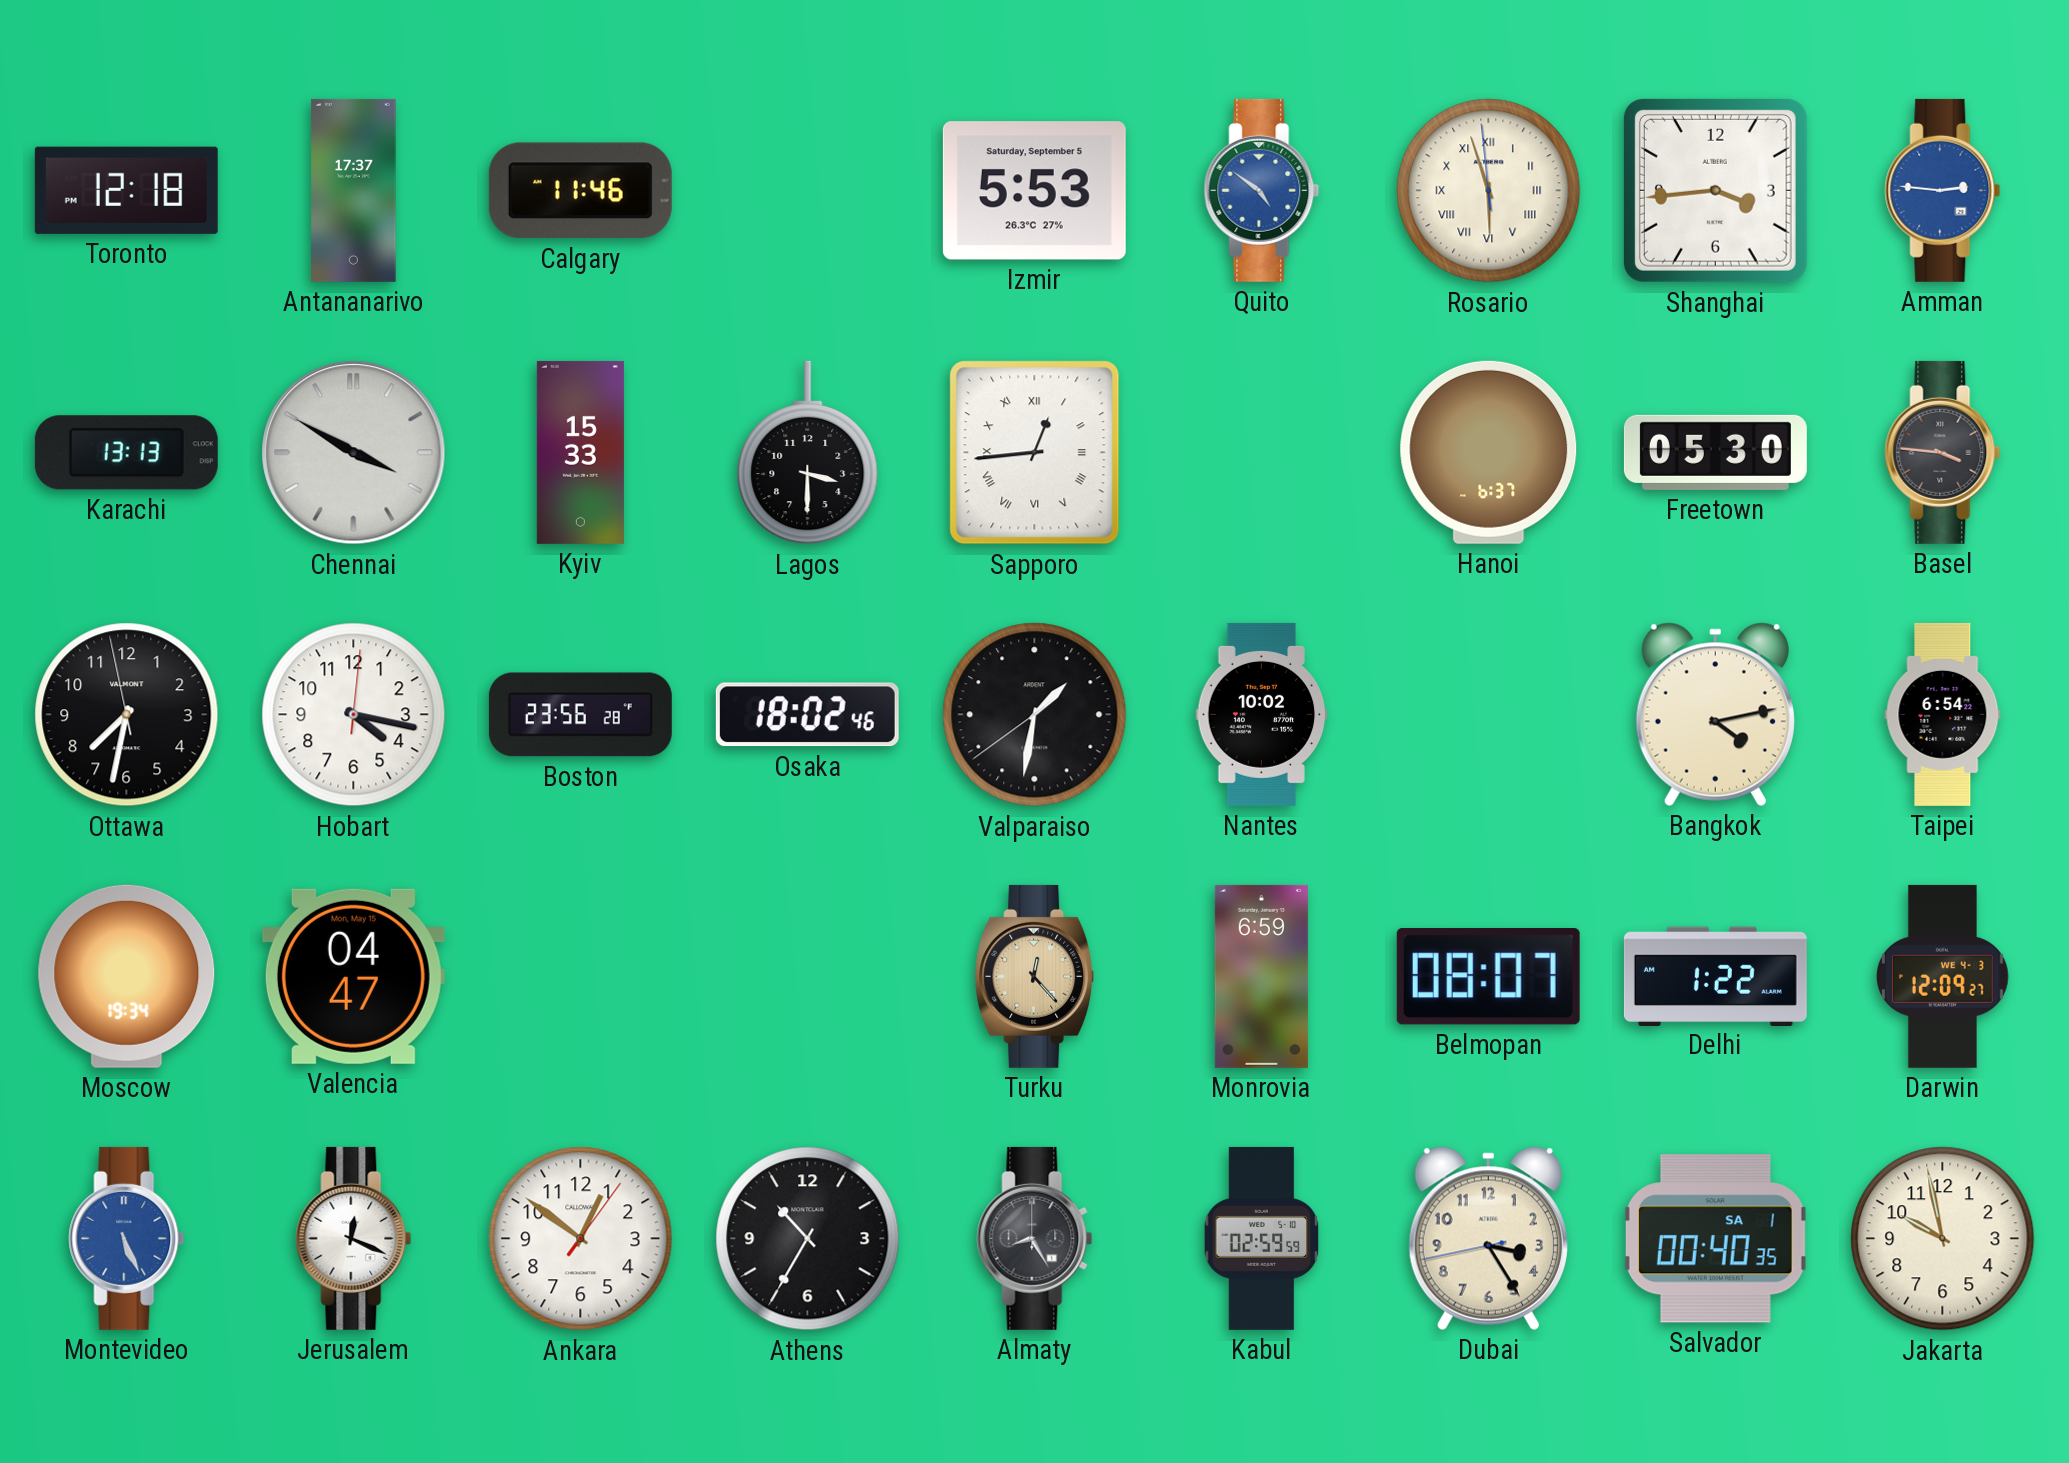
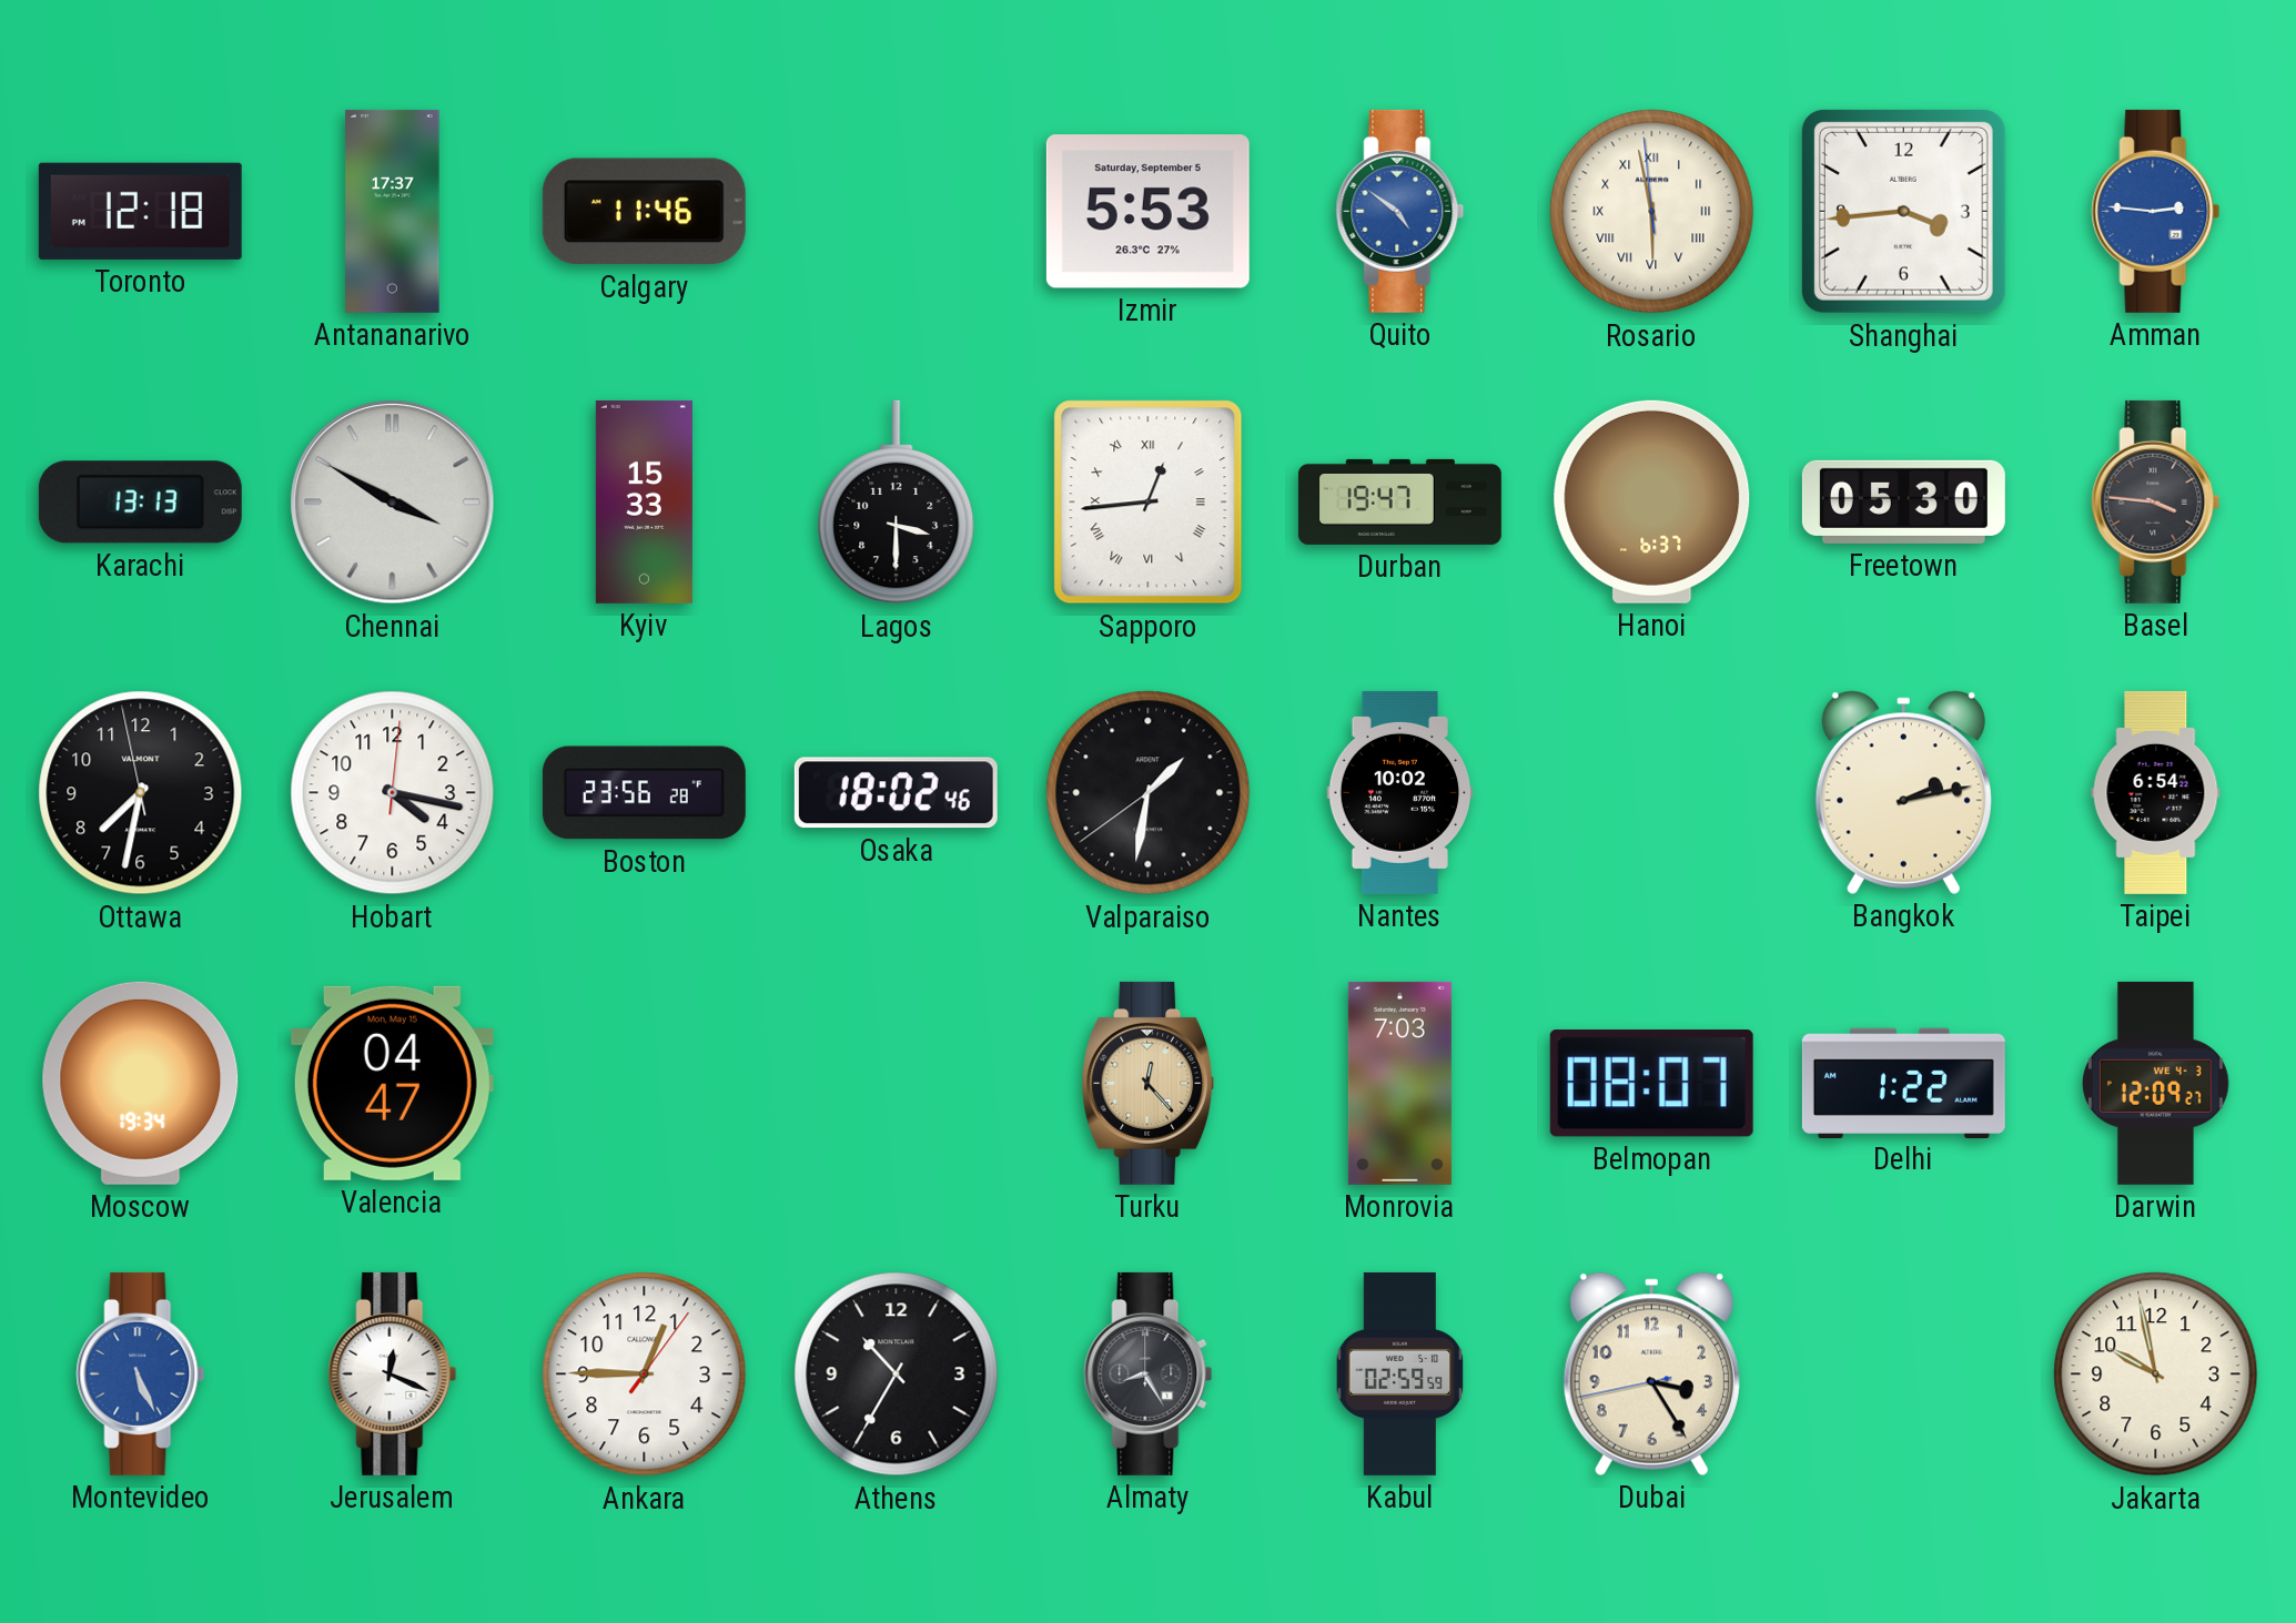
Rosario: 5:56 -> 5:57 (1652, 212)
Durban: none -> 19:47 (1399, 501)
Bangkok: 4:13 -> 2:13 (1903, 792)
Monrovia: 6:59 -> 7:03 (1399, 1083)
Ankara: 12:51 -> 12:45 (645, 1375)
Salvador: 00:40 -> none (1715, 1239)
